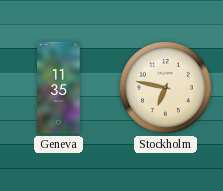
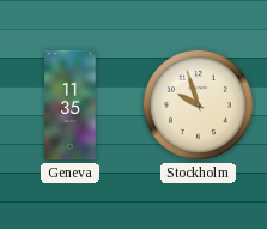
Stockholm: 6:47 -> 9:57 (198, 104)
